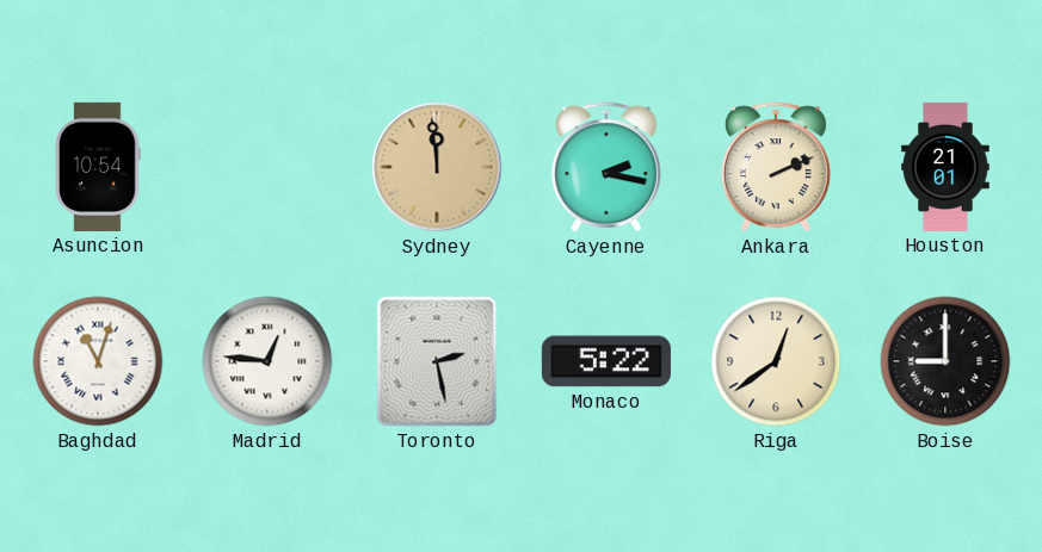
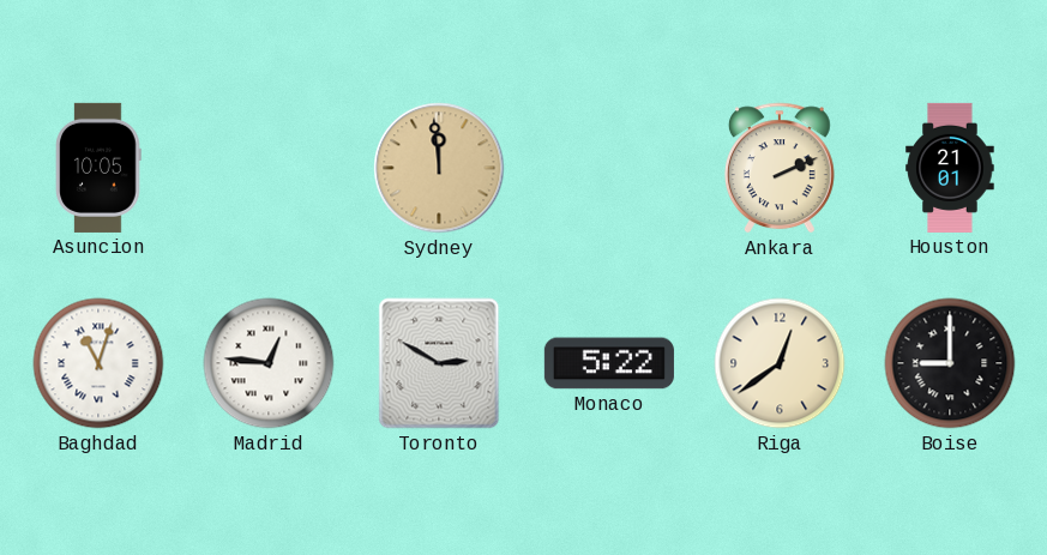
Asuncion: 10:54 -> 10:05 (98, 168)
Cayenne: 2:17 -> none (606, 167)
Toronto: 2:28 -> 2:50 (439, 363)
